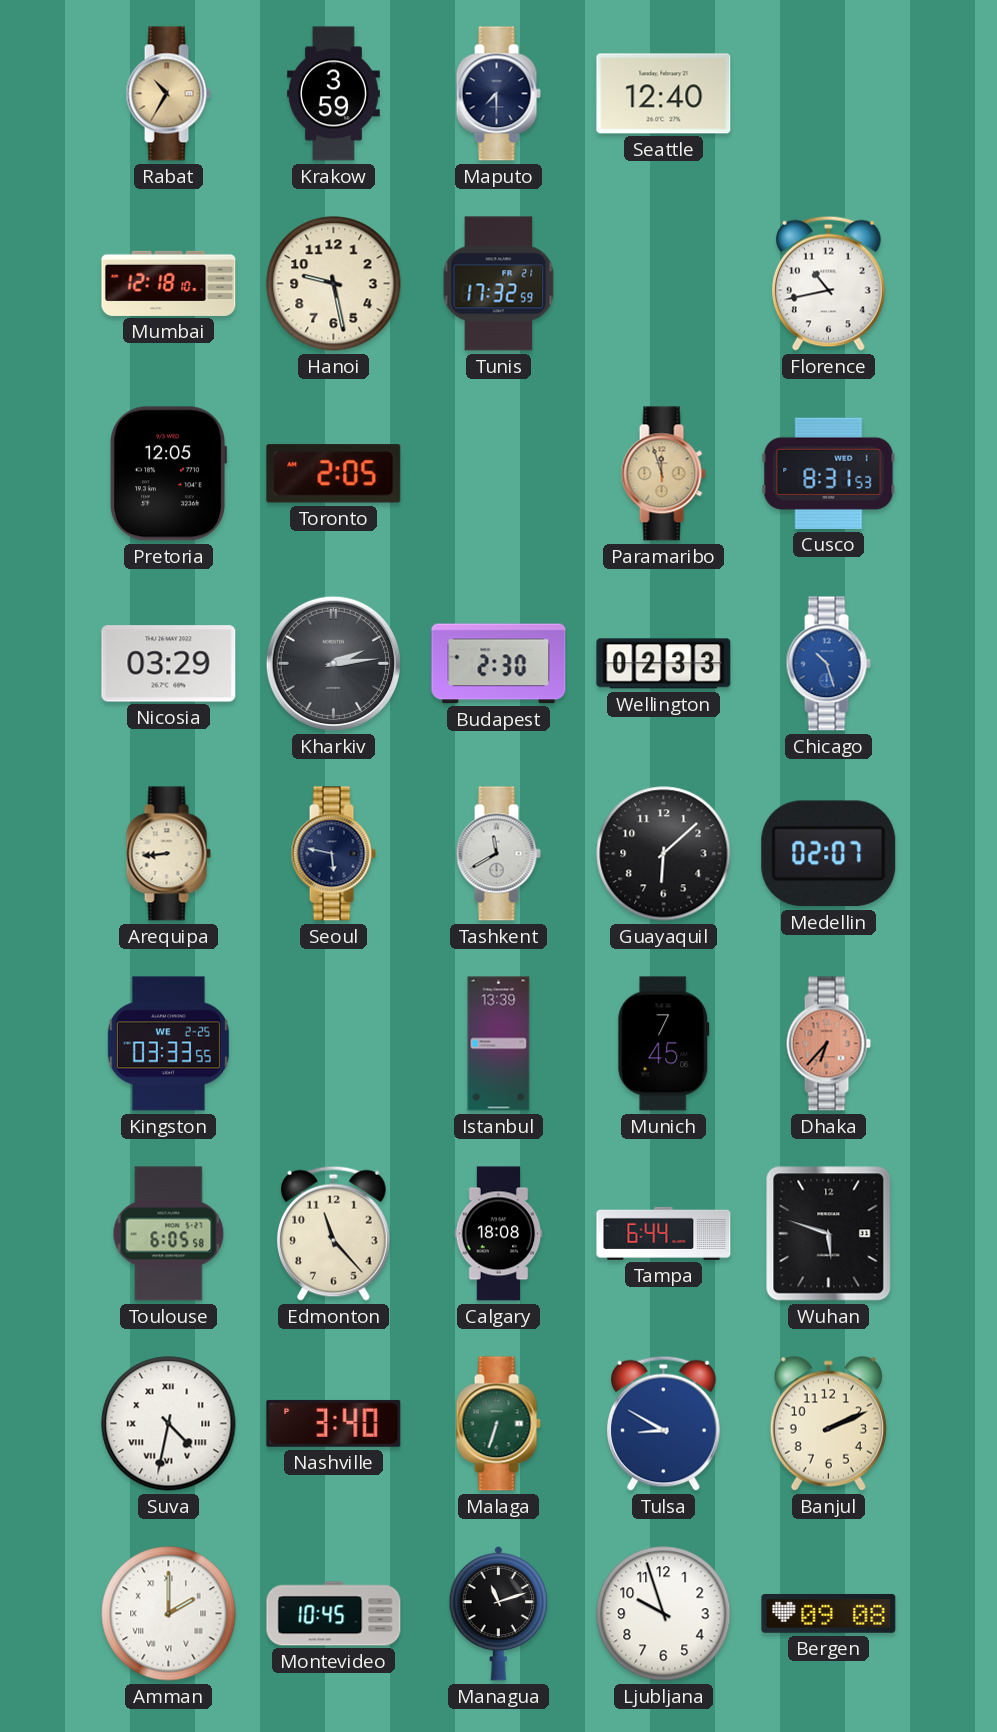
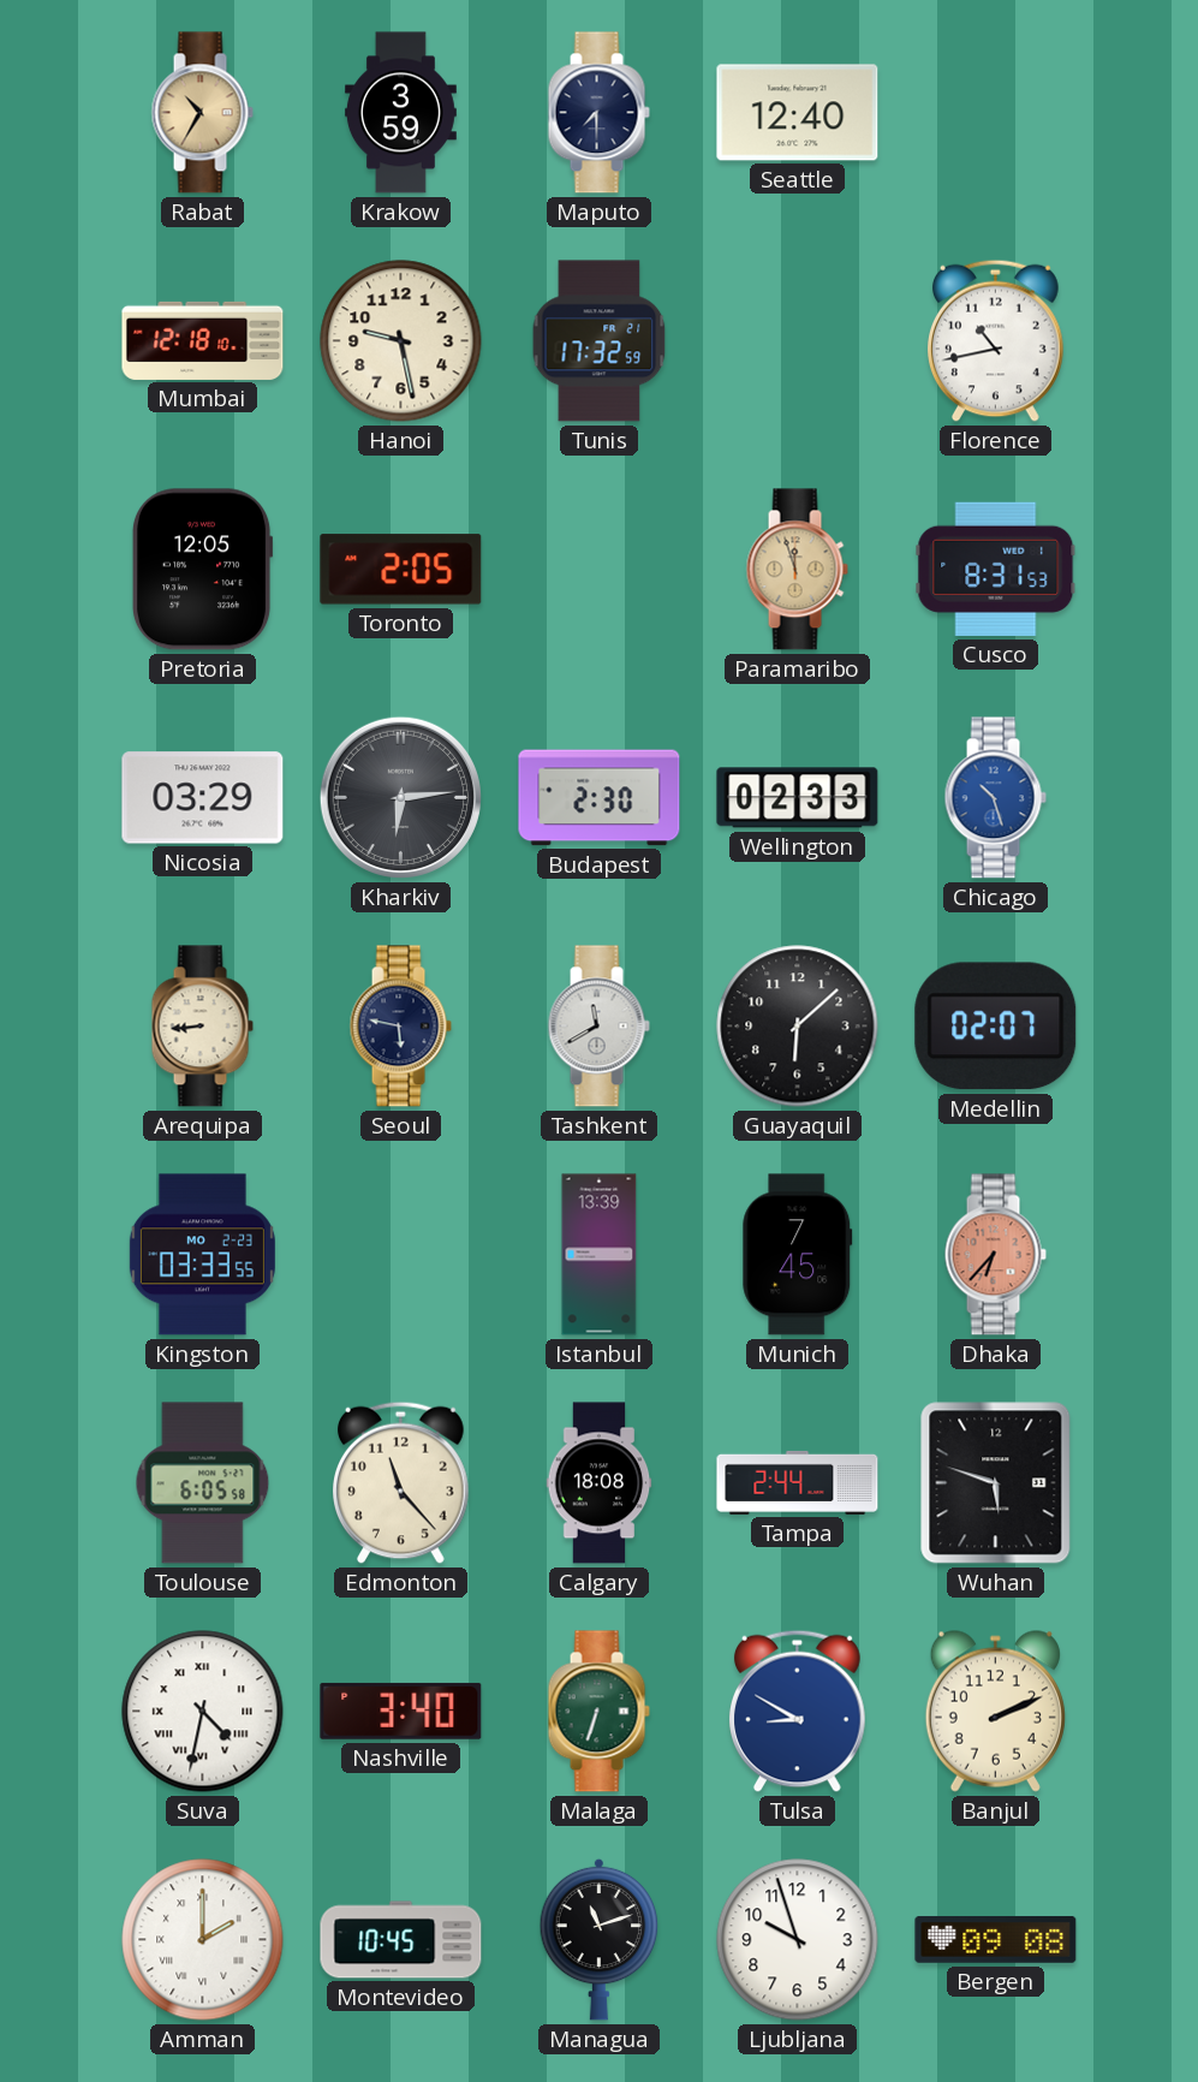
Kharkiv: 2:14 -> 6:14 (400, 797)
Kingston date: WE 2-25 -> MO 2-23 (202, 1255)
Tampa: 6:44 -> 2:44 (798, 1482)
